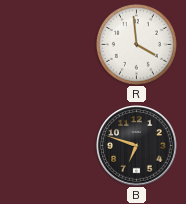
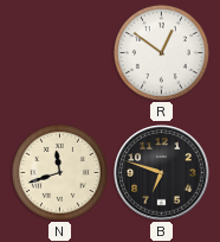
R: 3:59 -> 12:51 (161, 52)
N: none -> 11:42 (59, 172)
